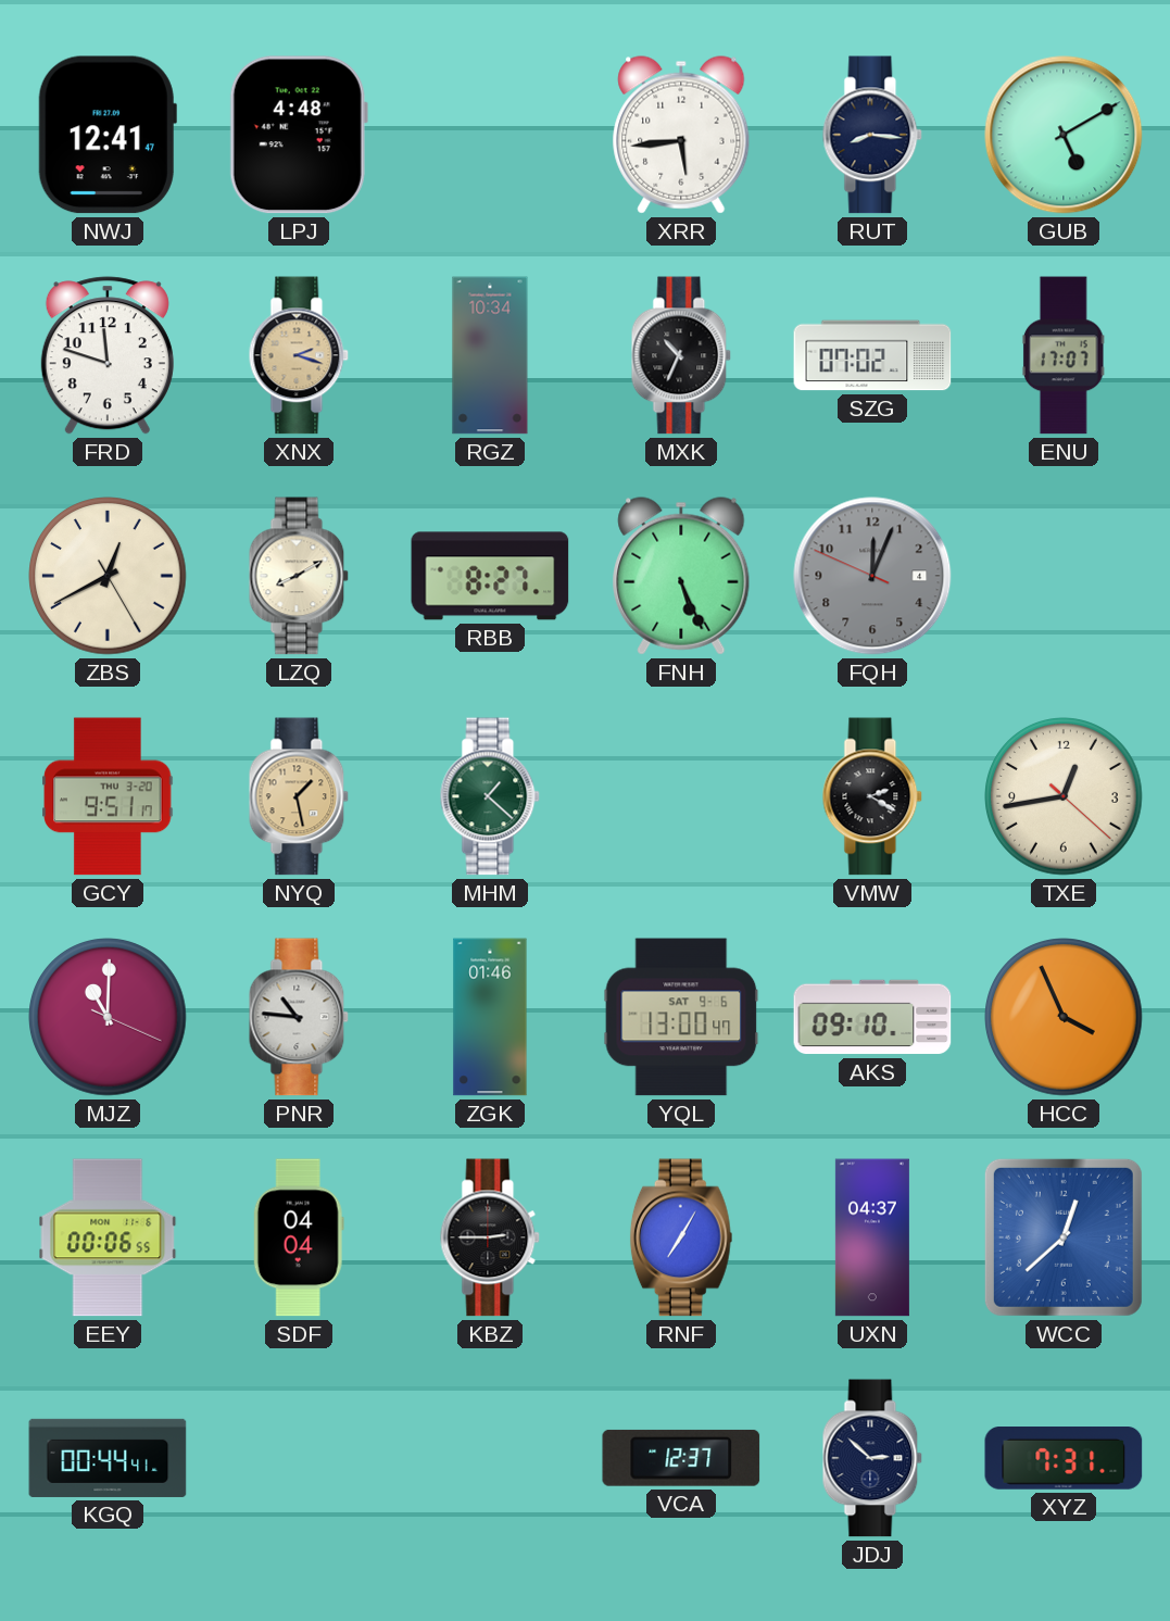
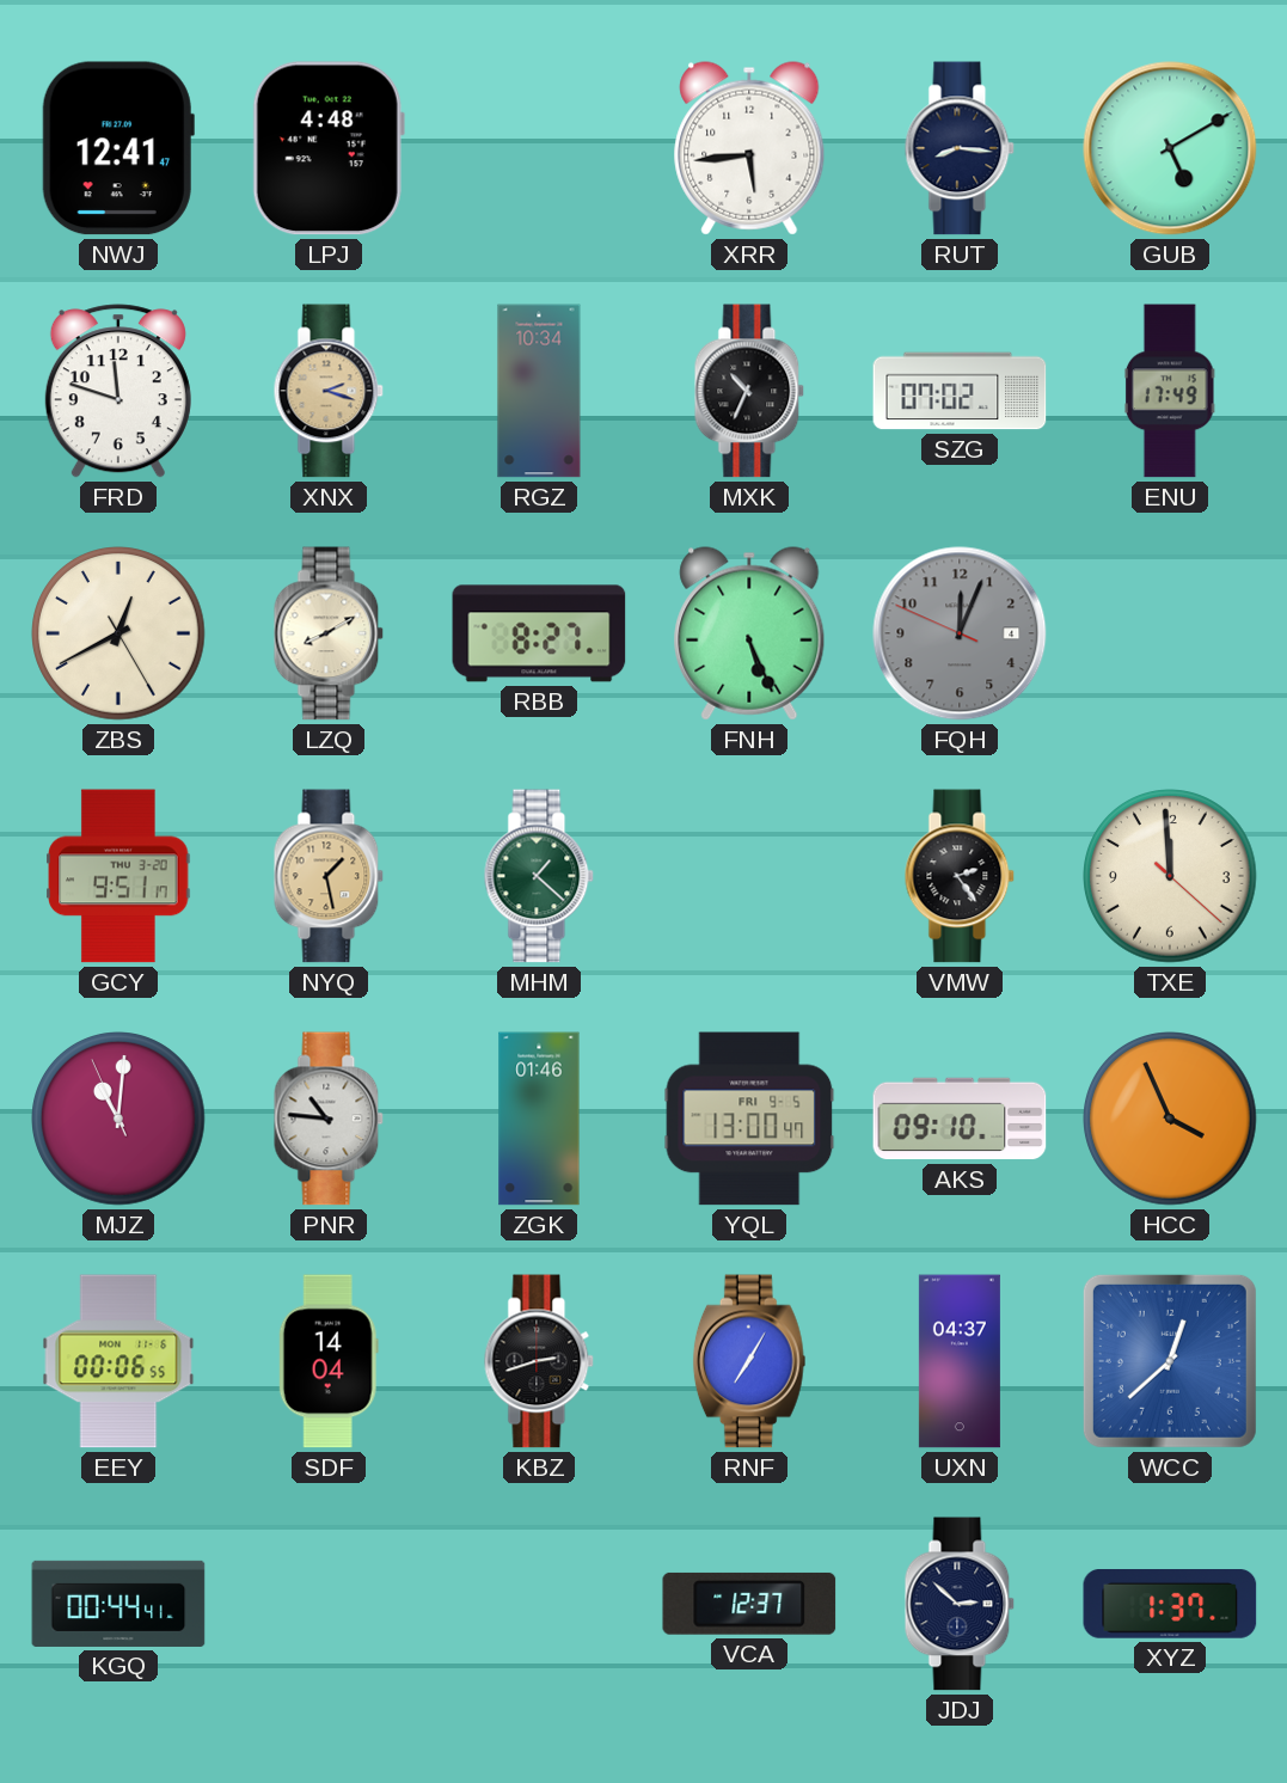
ENU: 17:07 -> 17:49 (1170, 391)
VMW: 2:20 -> 2:24 (960, 876)
TXE: 12:43 -> 11:59 (1170, 876)
MJZ: 11:00:19 -> 11:00:56 (118, 1119)
YQL date: SAT 9-6 -> FRI 9-5 (749, 1119)
SDF: 04:04 -> 14:04 (329, 1361)
KBZ: 2:45 -> 2:42 (539, 1361)
XYZ: 7:31 -> 1:37 (1170, 1605)
